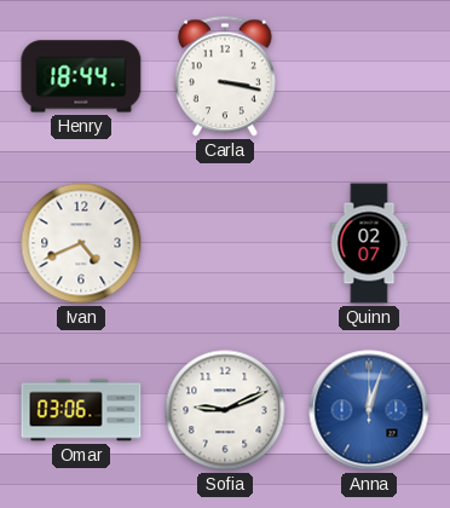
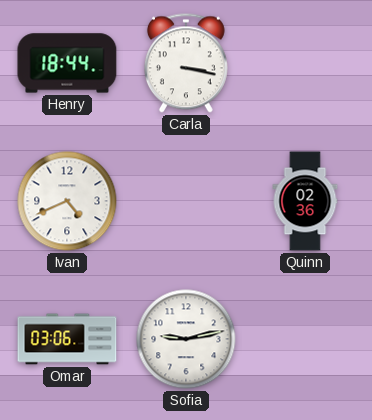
Quinn: 02:07 -> 02:36 (305, 201)
Sofia: 9:11 -> 9:13 (186, 339)
Anna: 12:03 -> none (369, 410)
